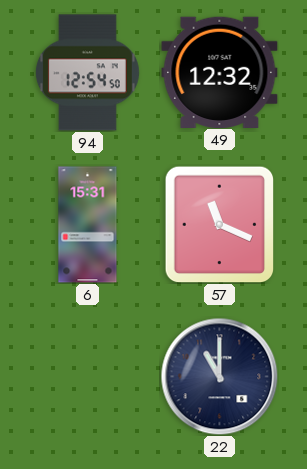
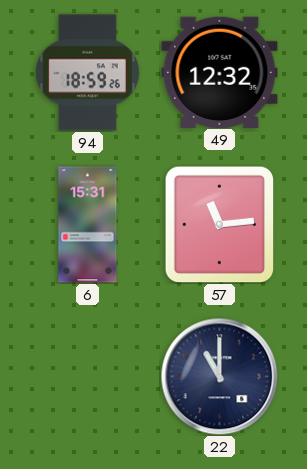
94: 12:54 -> 18:59 (87, 73)
57: 11:19 -> 11:14 (220, 224)
